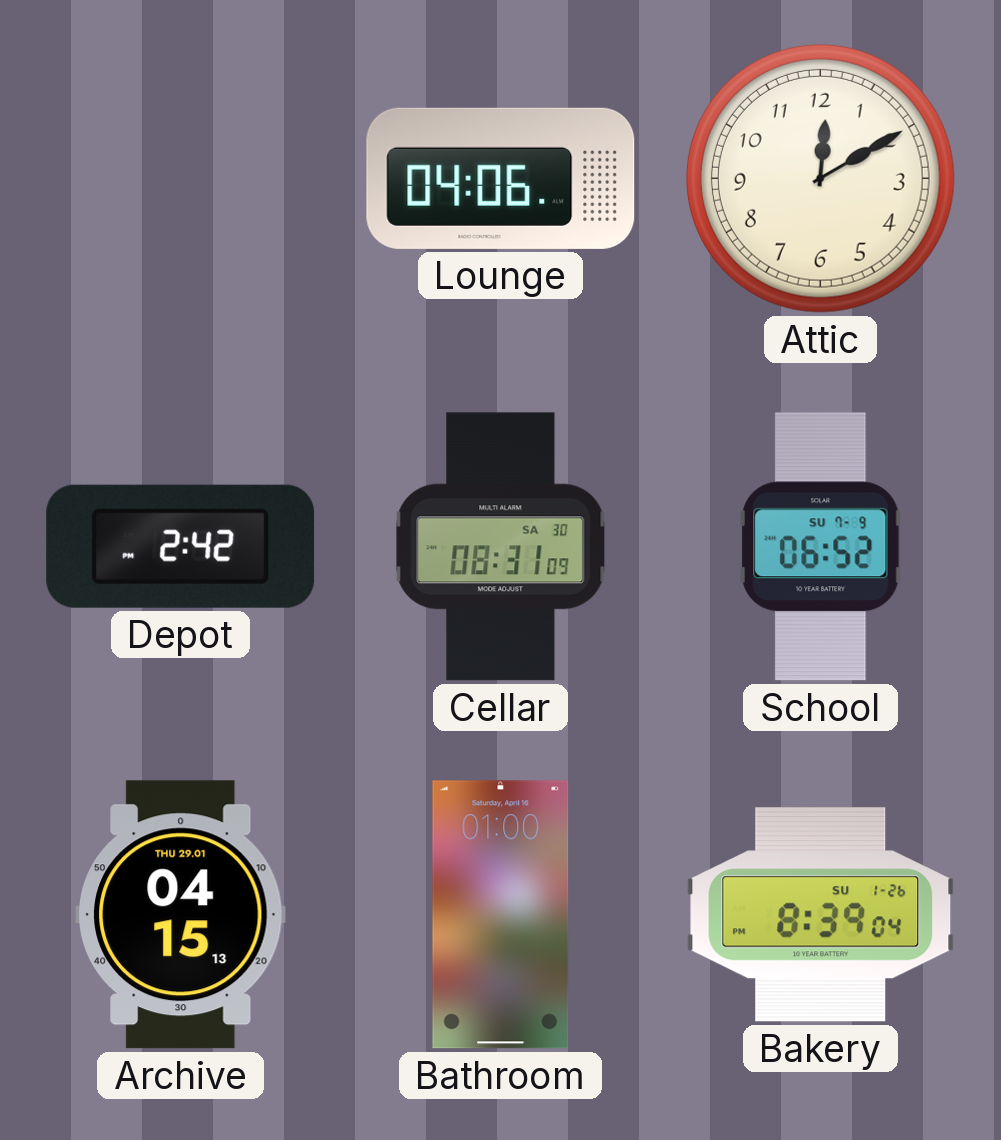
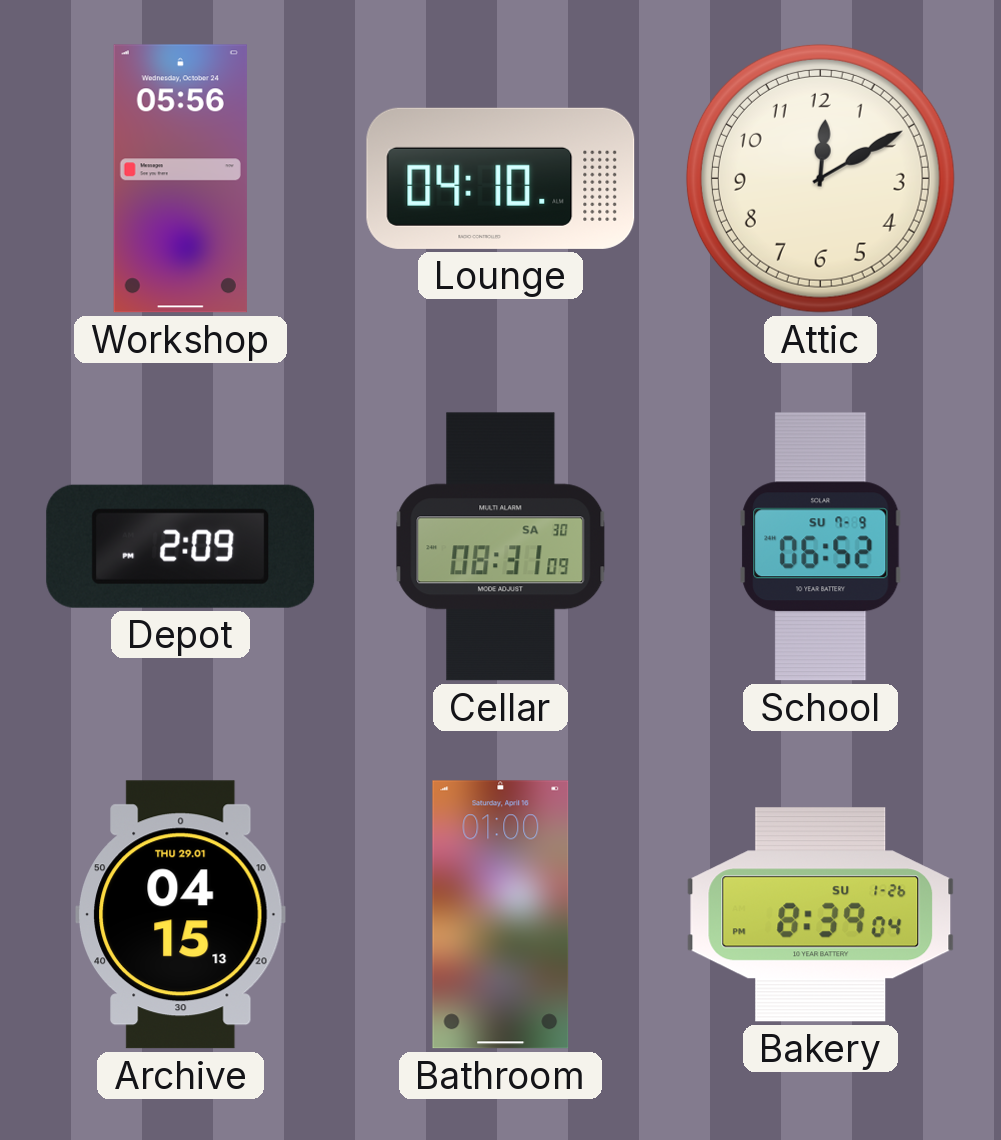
Workshop: none -> 05:56 (180, 179)
Lounge: 04:06 -> 04:10 (501, 178)
Depot: 2:42 -> 2:09 (181, 546)
